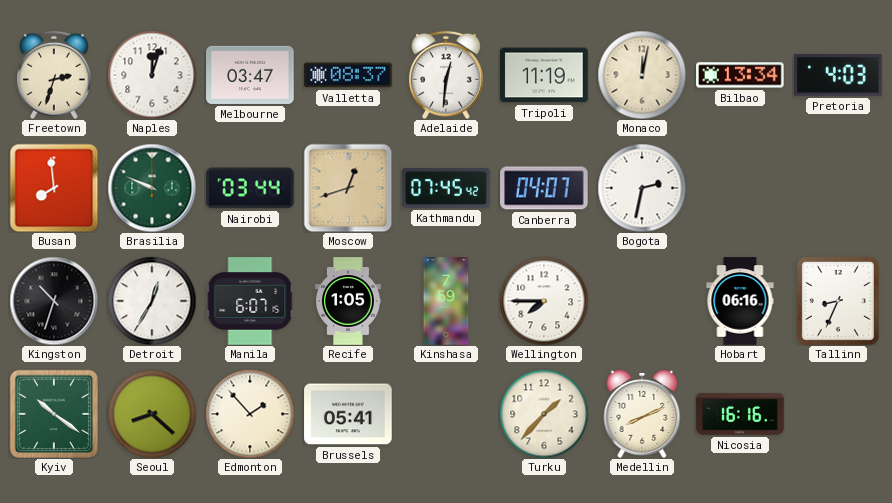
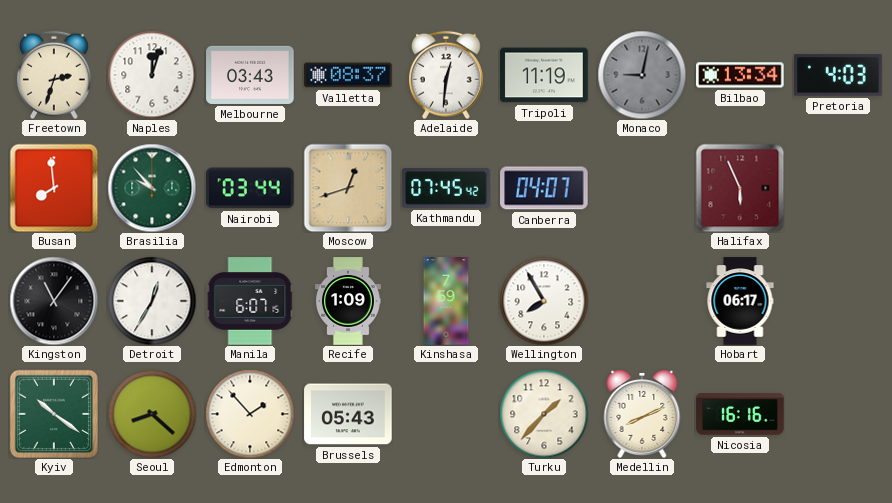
Melbourne: 03:47 -> 03:43 (250, 75)
Monaco: 12:02 -> 9:02 (642, 75)
Monaco dial: cream -> grey (642, 75)
Brasilia: 9:49 -> 9:53 (152, 188)
Bogota: 2:32 -> none (642, 188)
Halifax: none -> 5:56 (740, 188)
Kingston: 10:33 -> 11:06 (54, 301)
Recife: 1:05 -> 1:09 (349, 301)
Wellington: 7:45 -> 7:55 (544, 301)
Hobart: 06:16 -> 06:17 (740, 301)
Tallinn: 8:34 -> none (838, 301)
Brussels: 05:41 -> 05:43 (348, 414)
